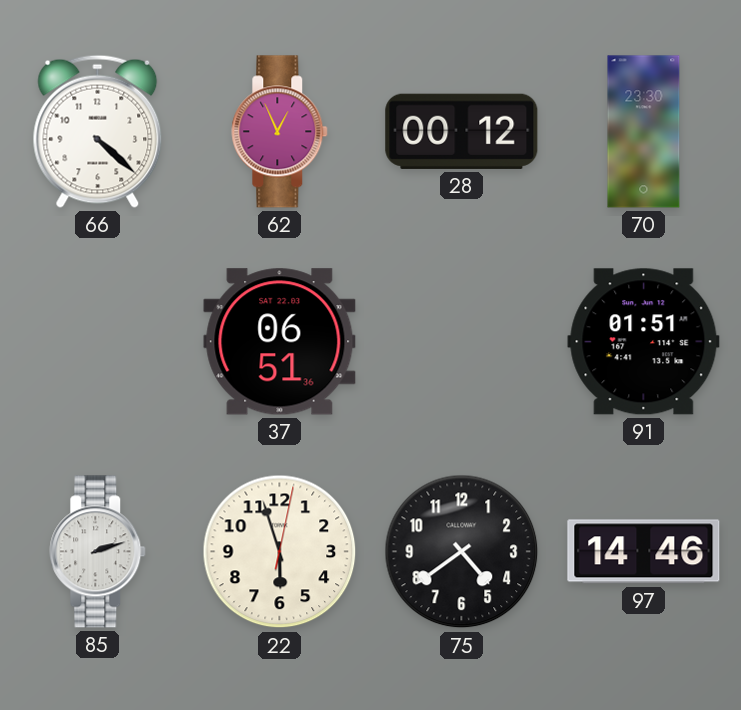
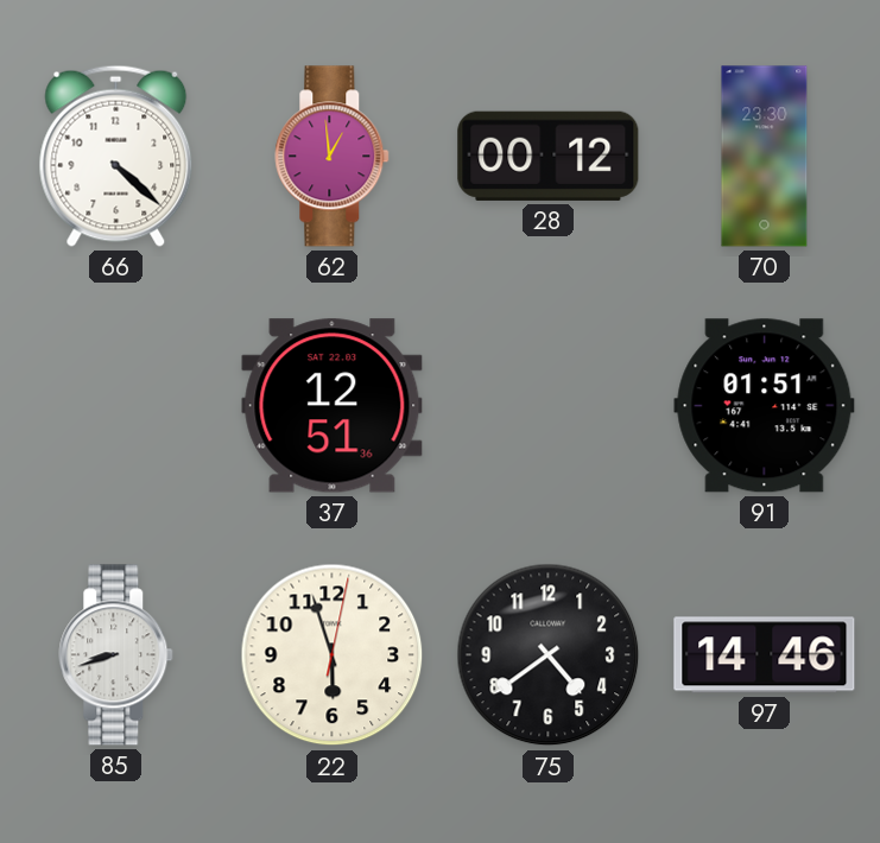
62: 12:56 -> 12:59 (333, 157)
37: 06:51 -> 12:51 (333, 406)
85: 2:12 -> 8:42 (116, 655)
